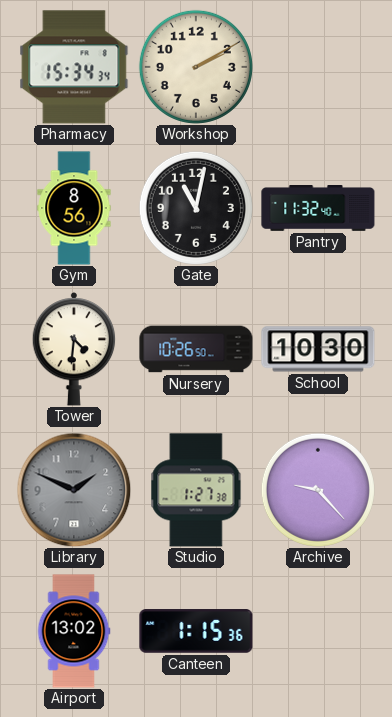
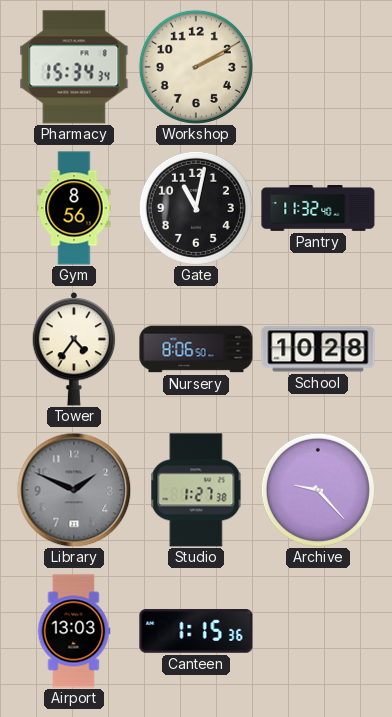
Tower: 4:31 -> 4:36 (74, 349)
Nursery: 10:26 -> 8:06 (196, 349)
School: 10:30 -> 10:28 (318, 349)
Airport: 13:02 -> 13:03 (74, 631)
